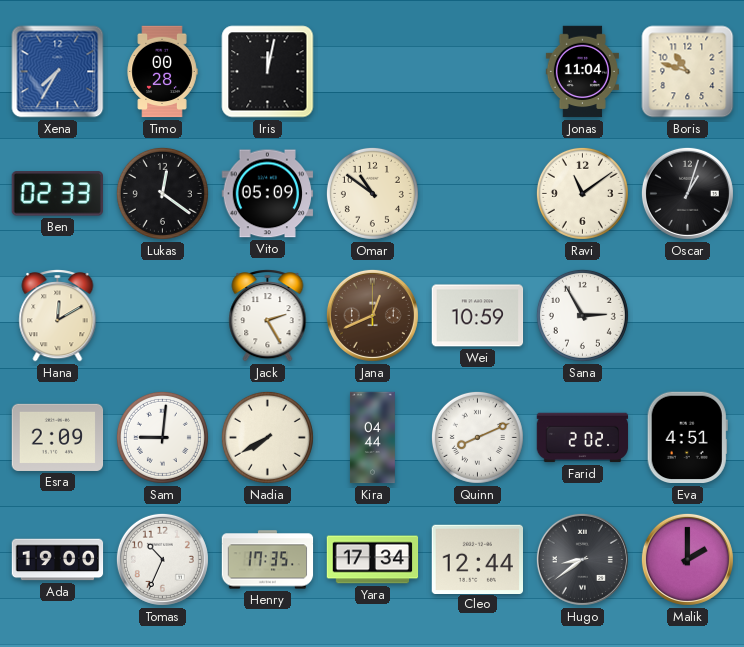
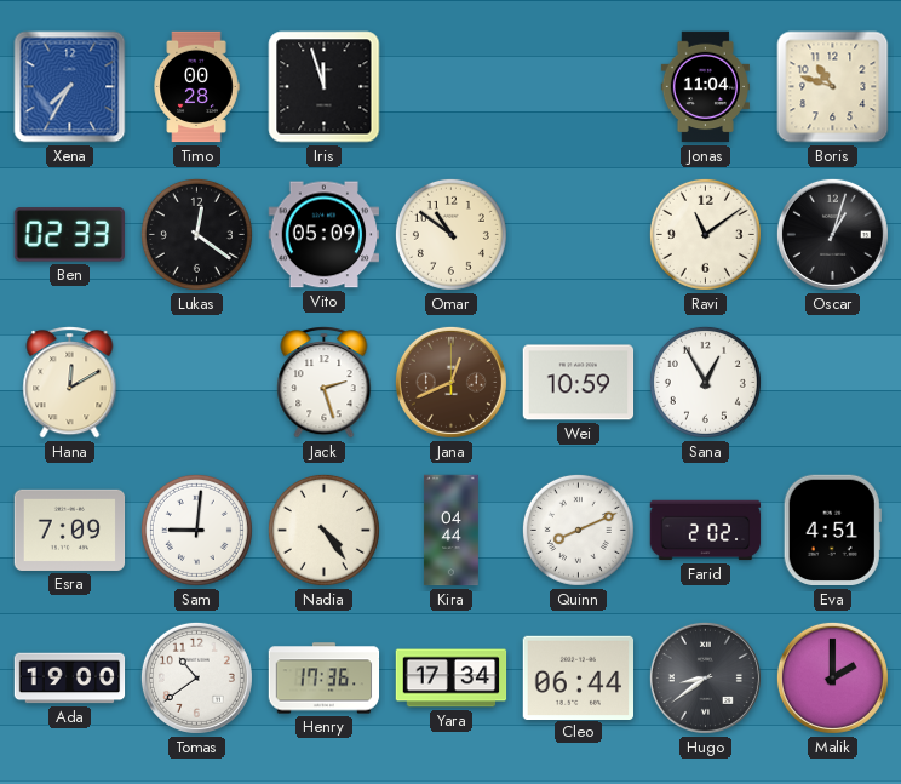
Iris: 12:02 -> 11:57 (325, 87)
Jack: 2:25 -> 2:27 (325, 383)
Sana: 2:55 -> 12:55 (705, 382)
Esra: 2:09 -> 7:09 (70, 530)
Nadia: 7:40 -> 4:24 (323, 530)
Tomas: 10:34 -> 10:39 (196, 677)
Henry: 17:35 -> 17:36 (325, 679)
Cleo: 12:44 -> 06:44 (579, 677)
